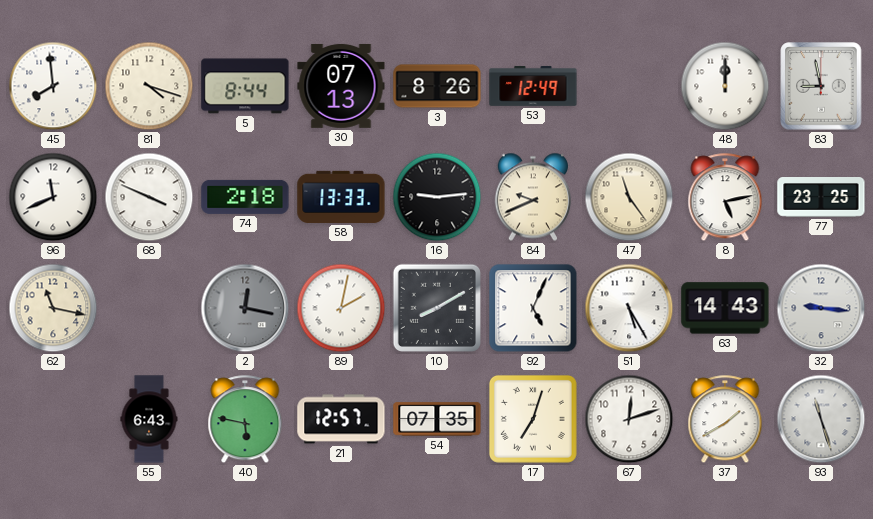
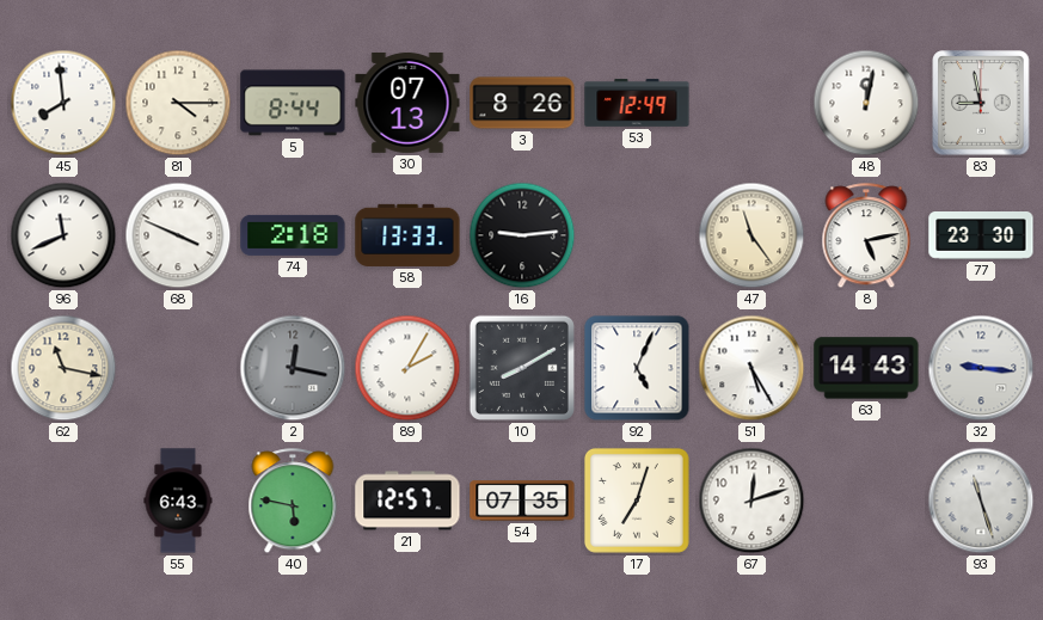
81: 4:18 -> 4:15 (178, 103)
48: 12:00 -> 12:02 (866, 103)
84: 9:41 -> none (532, 197)
77: 23:25 -> 23:30 (981, 235)
89: 2:02 -> 2:05 (407, 368)
37: 1:40 -> none (725, 420)
